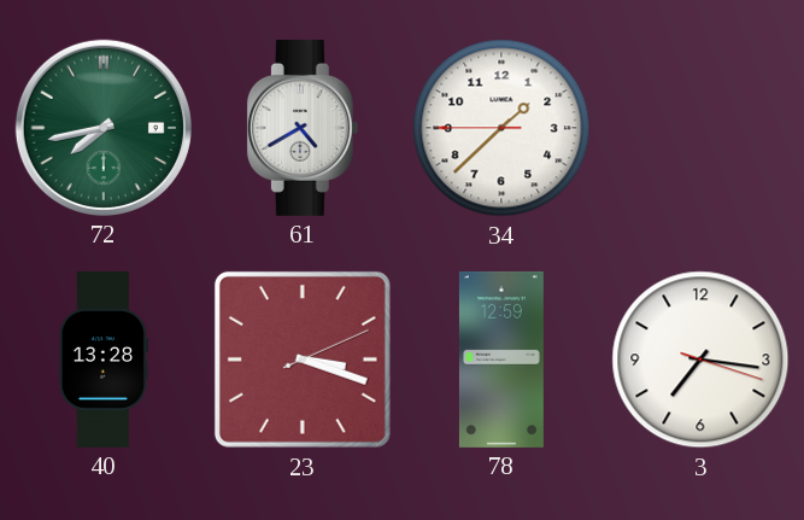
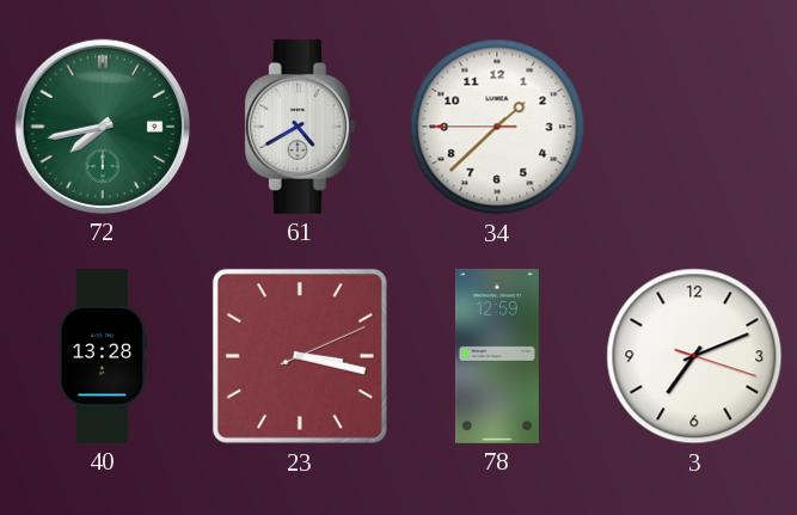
23: 3:18 -> 3:17 (300, 356)
3: 7:16 -> 7:11 (694, 356)
